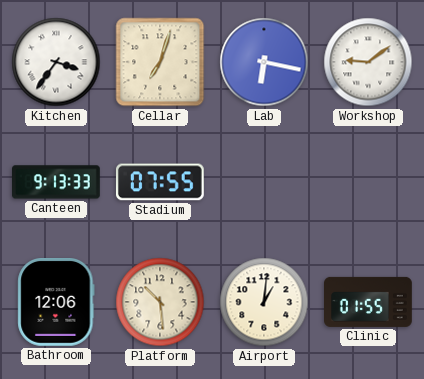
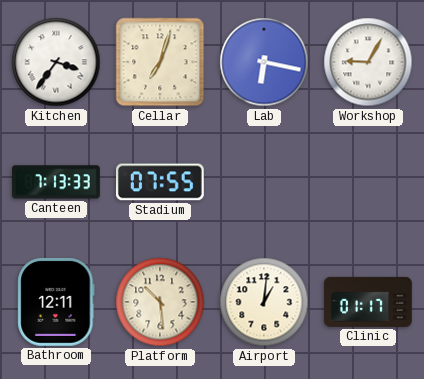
Workshop: 9:09 -> 9:05 (368, 62)
Canteen: 9:13 -> 7:13 (57, 182)
Bathroom: 12:06 -> 12:11 (56, 303)
Clinic: 01:55 -> 01:17 (369, 302)
